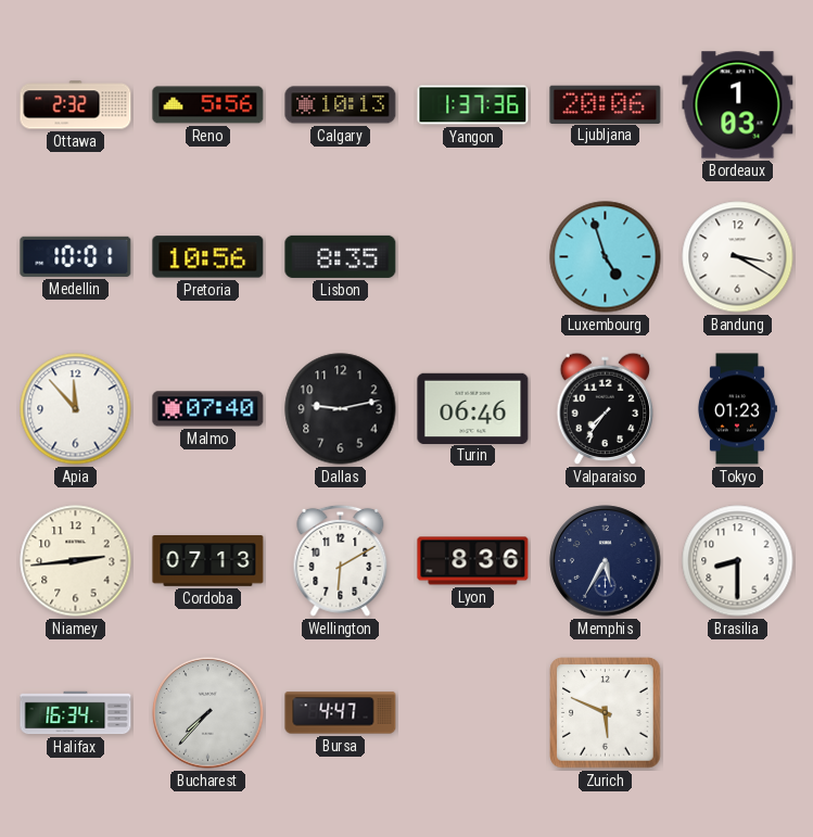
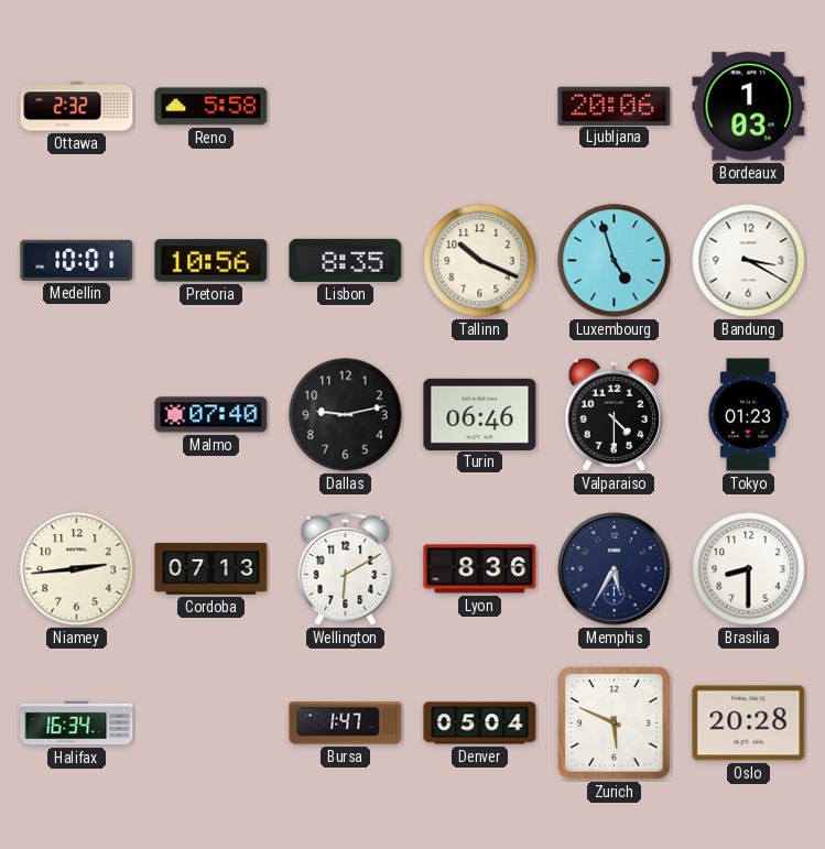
Reno: 5:56 -> 5:58 (211, 107)
Calgary: 10:13 -> none (341, 105)
Yangon: 1:37 -> none (473, 105)
Tallinn: none -> 10:19 (480, 261)
Apia: 11:53 -> none (76, 409)
Valparaiso: 7:36 -> 4:30 (615, 415)
Bucharest: 7:37 -> none (208, 713)
Bursa: 4:47 -> 1:47 (346, 723)
Denver: none -> 05:04 (480, 723)
Oslo: none -> 20:28 (749, 723)
